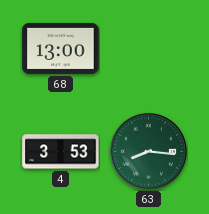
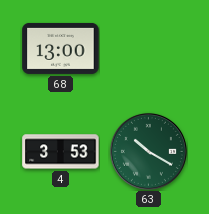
63: 8:16 -> 10:20 (148, 151)
